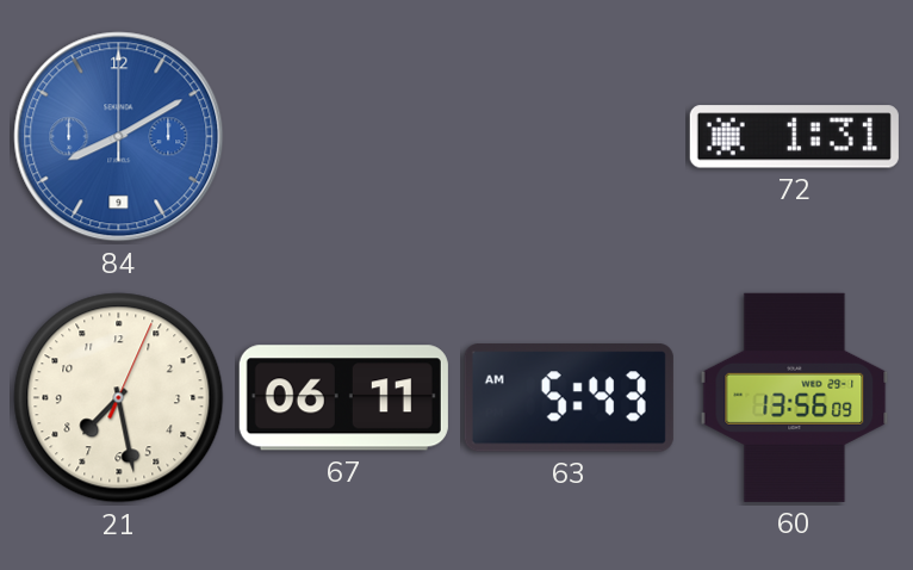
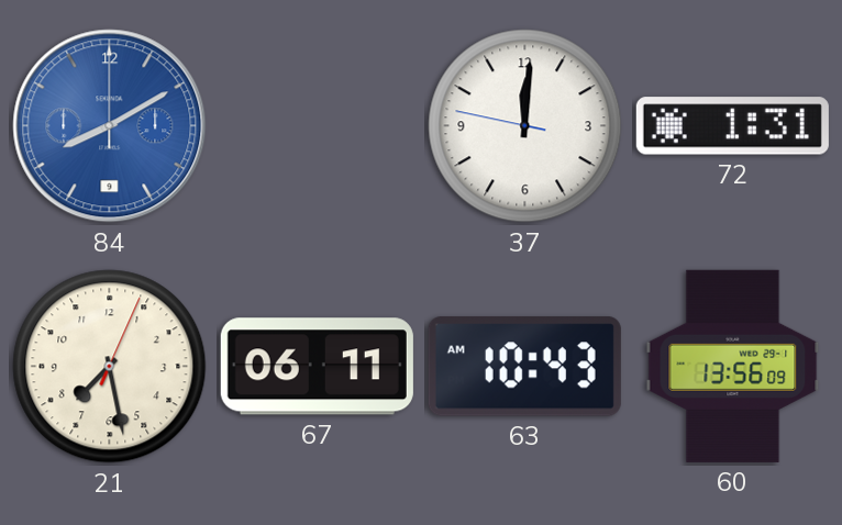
37: none -> 12:00 (525, 126)
63: 5:43 -> 10:43 (524, 367)
